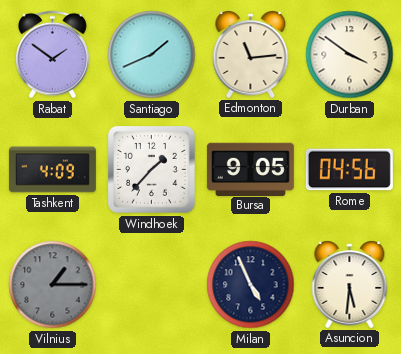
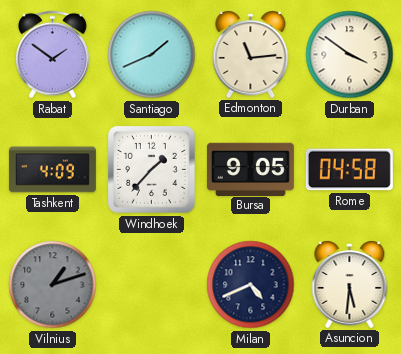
Rome: 04:56 -> 04:58 (349, 170)
Vilnius: 1:15 -> 1:12 (53, 285)
Milan: 4:56 -> 4:41 (251, 285)
